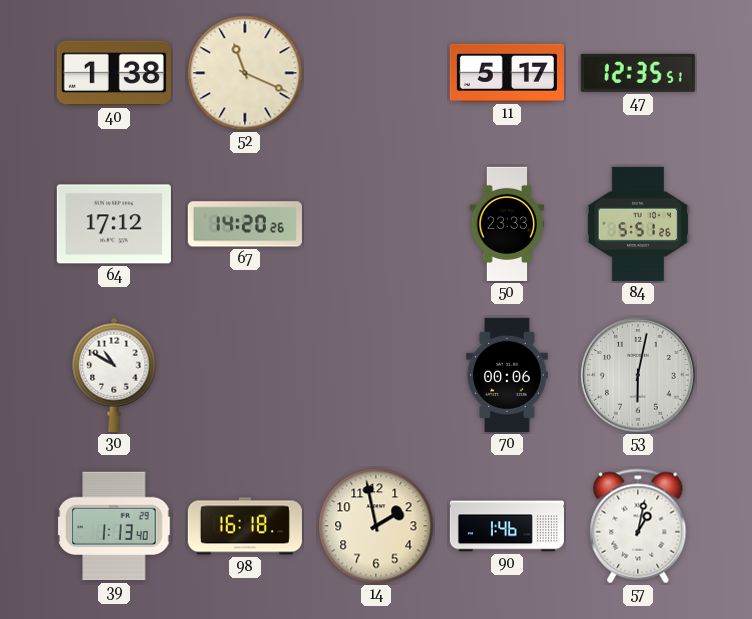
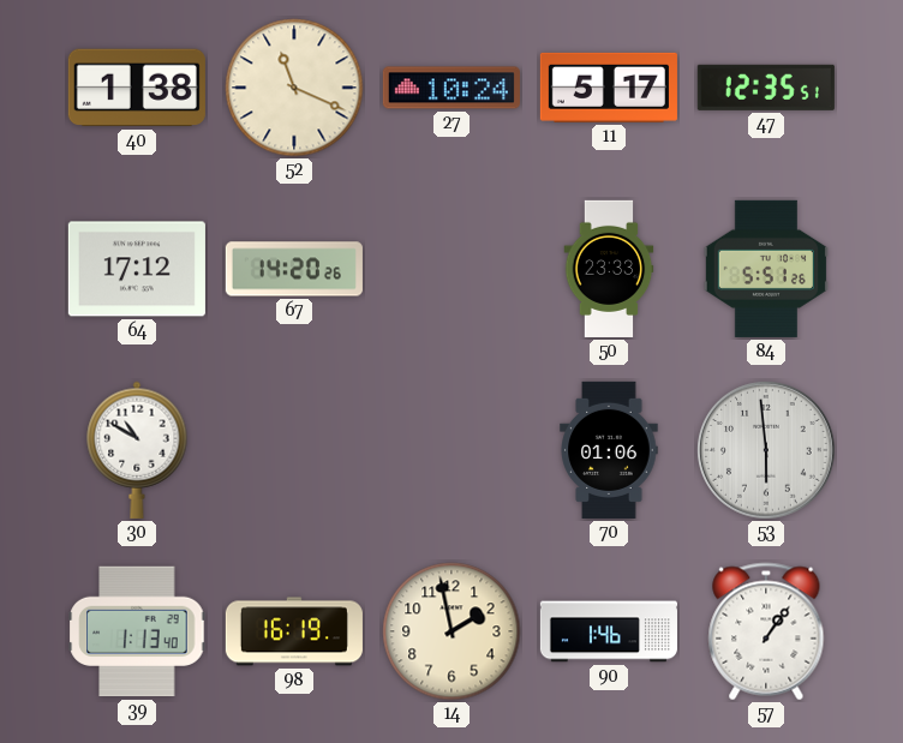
27: none -> 10:24 (451, 88)
70: 00:06 -> 01:06 (609, 450)
53: 6:02 -> 5:59 (767, 451)
98: 16:18 -> 16:19 (294, 631)
57: 1:02 -> 1:06 (766, 631)
